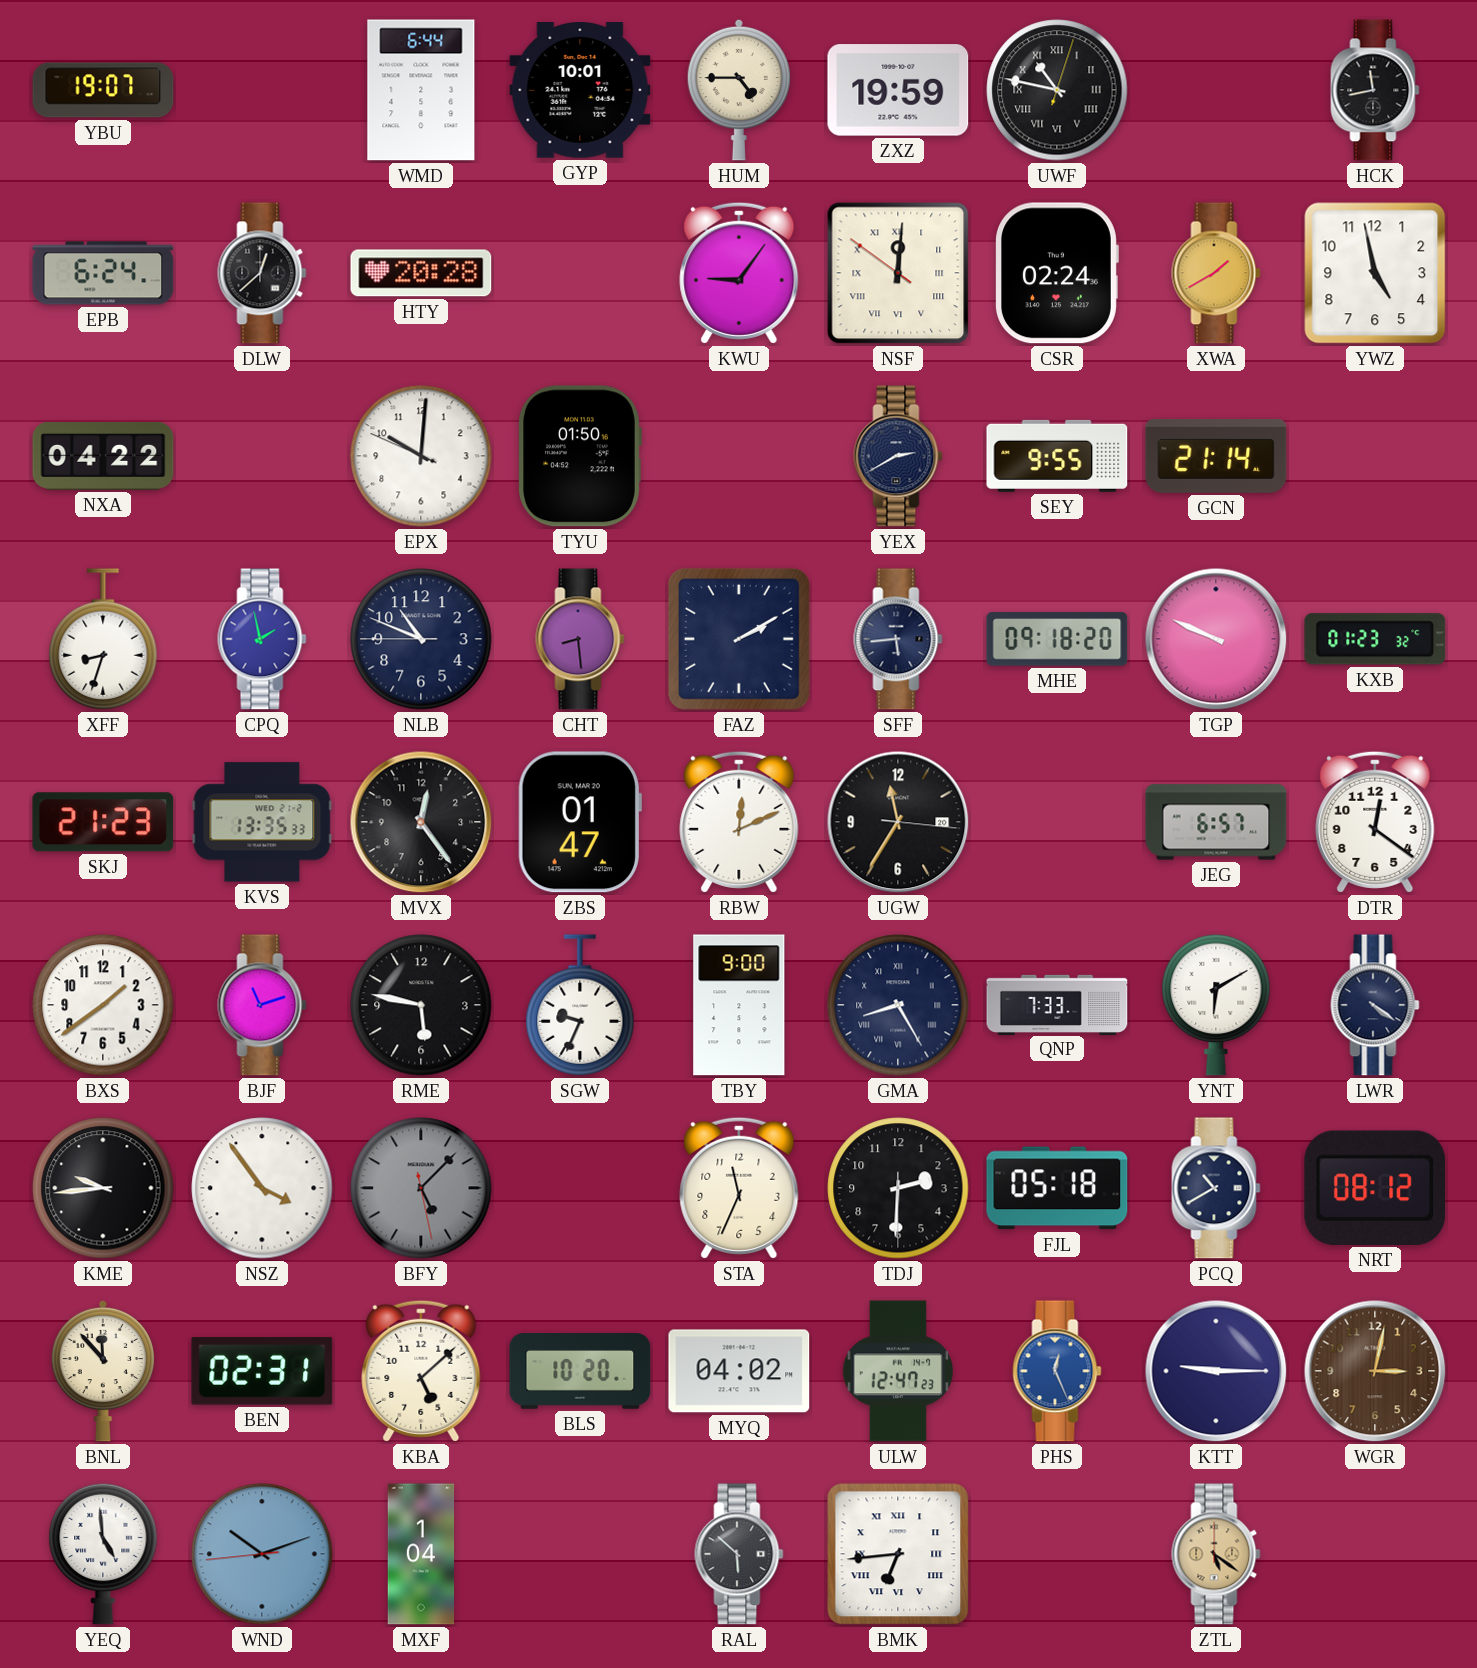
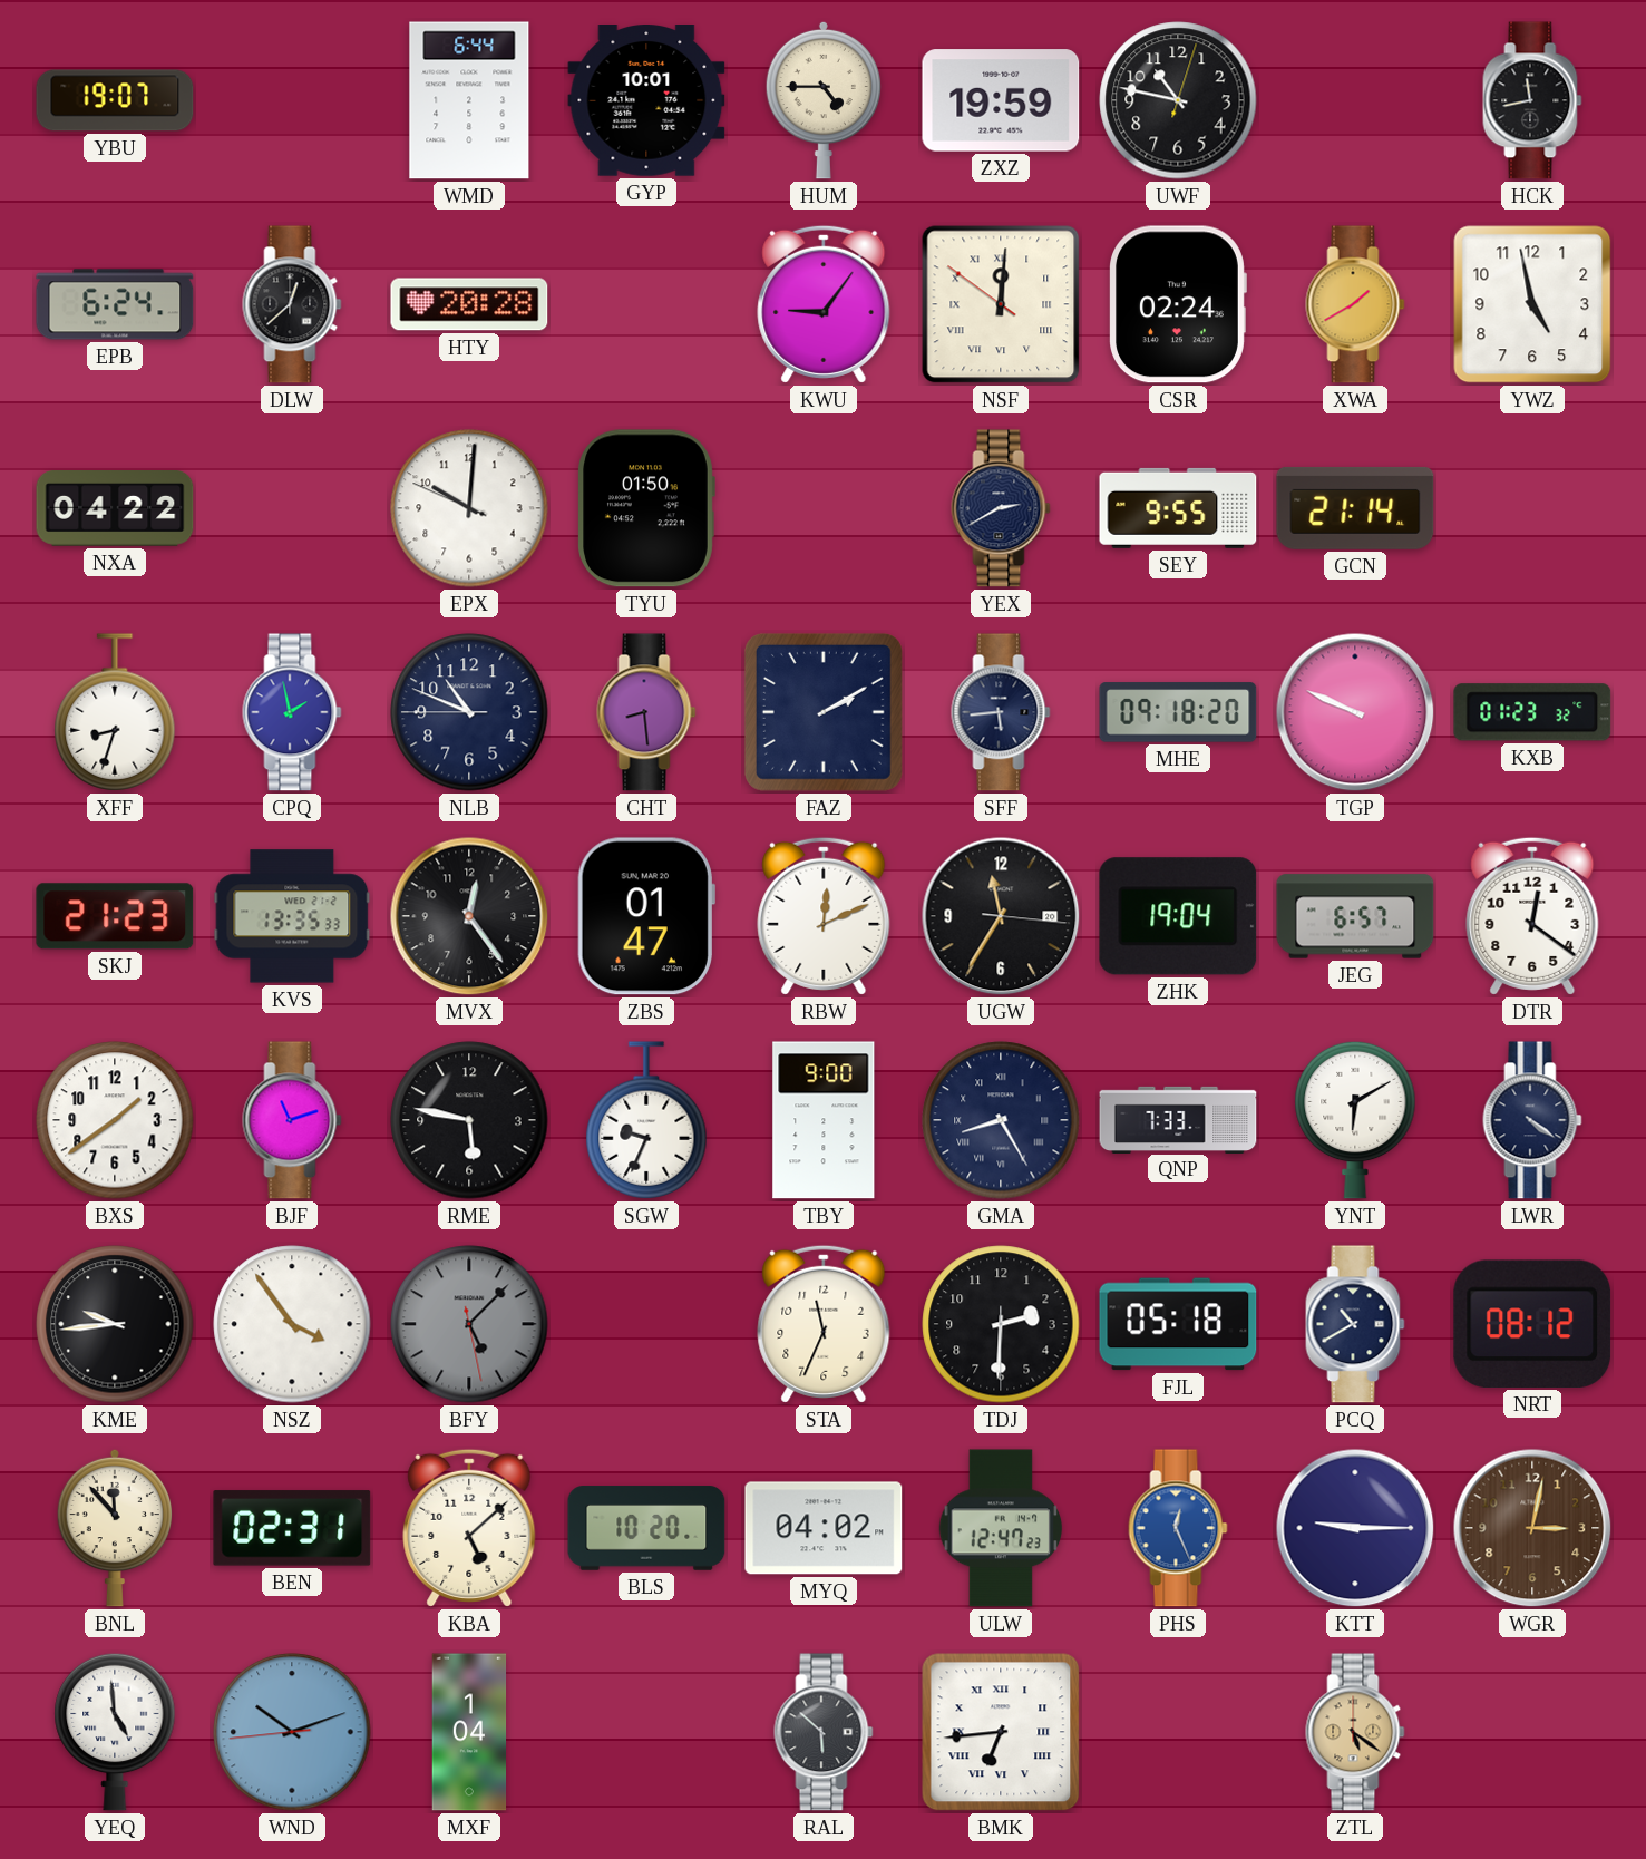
UWF numerals: Roman -> Arabic (1178, 100)
ZHK: none -> 19:04 (1178, 916)
